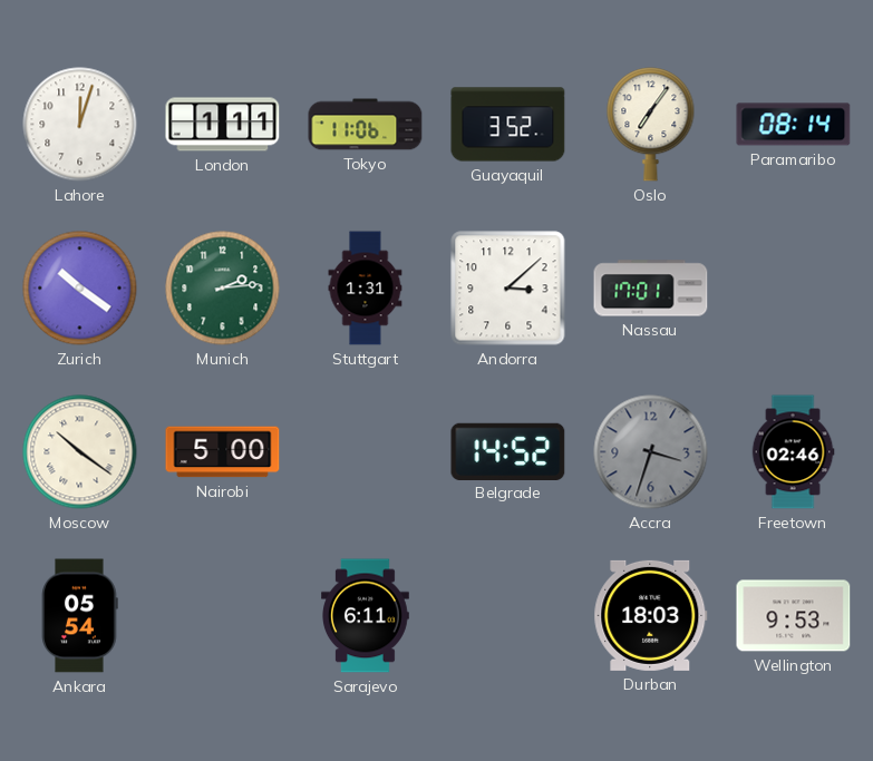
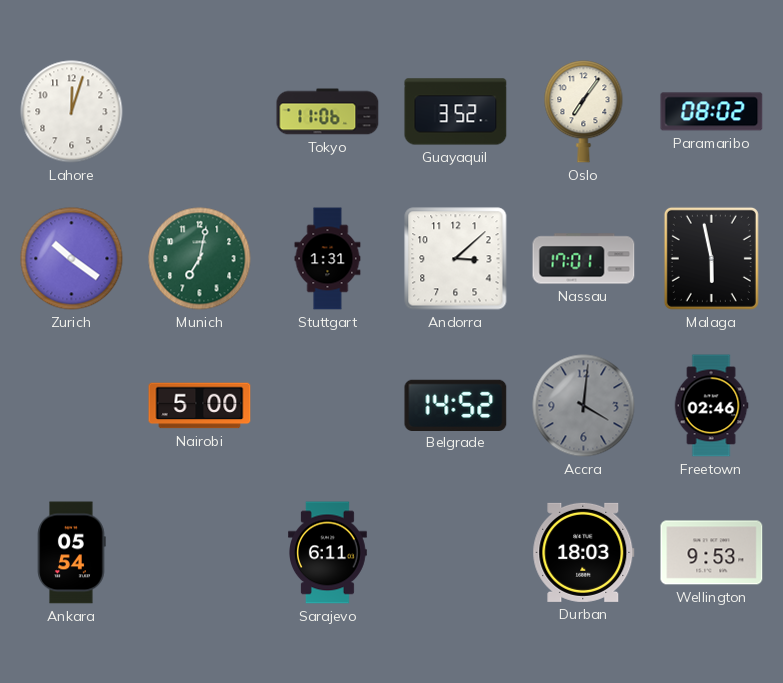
London: 1:11 -> none (223, 125)
Paramaribo: 08:14 -> 08:02 (712, 112)
Munich: 2:14 -> 7:02 (200, 259)
Malaga: none -> 5:58 (711, 258)
Moscow: 10:21 -> none (80, 452)
Accra: 3:33 -> 4:01 (584, 406)
